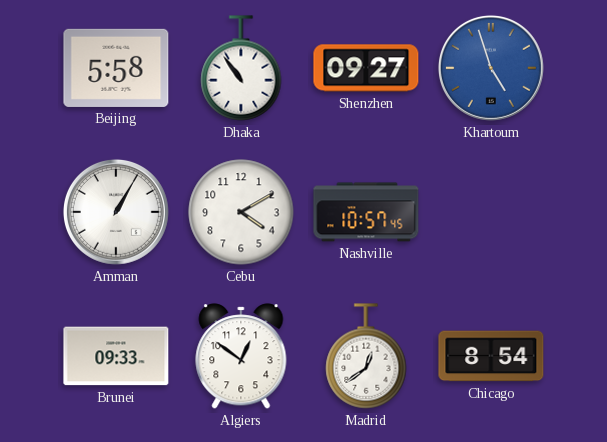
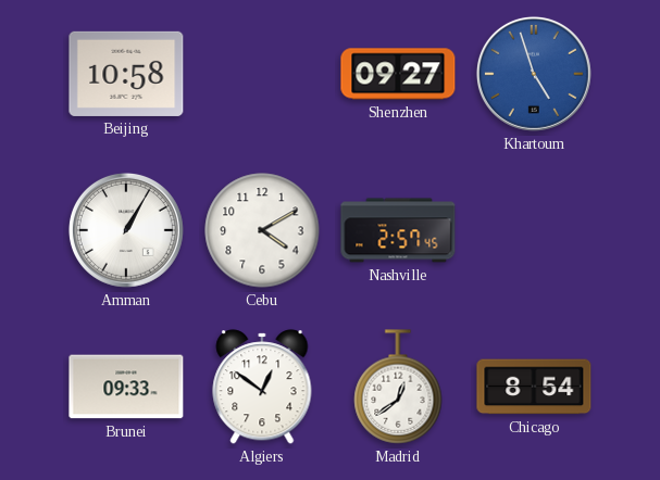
Beijing: 5:58 -> 10:58 (126, 74)
Dhaka: 10:54 -> none (241, 68)
Nashville: 10:57 -> 2:57 (398, 230)
